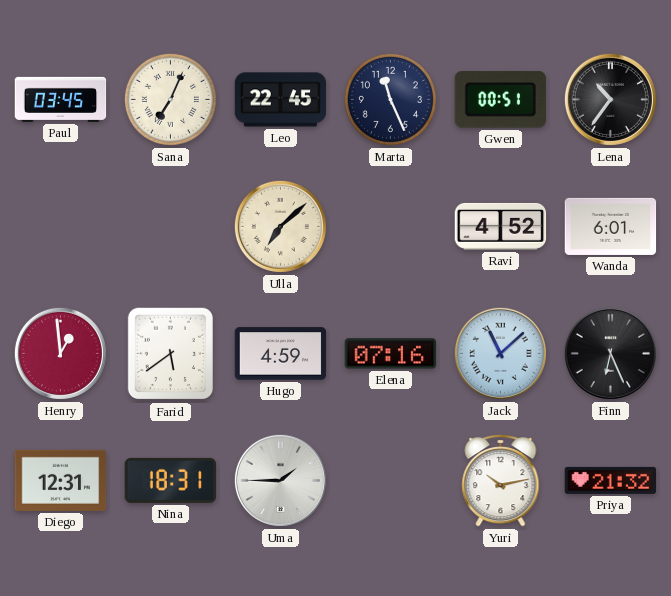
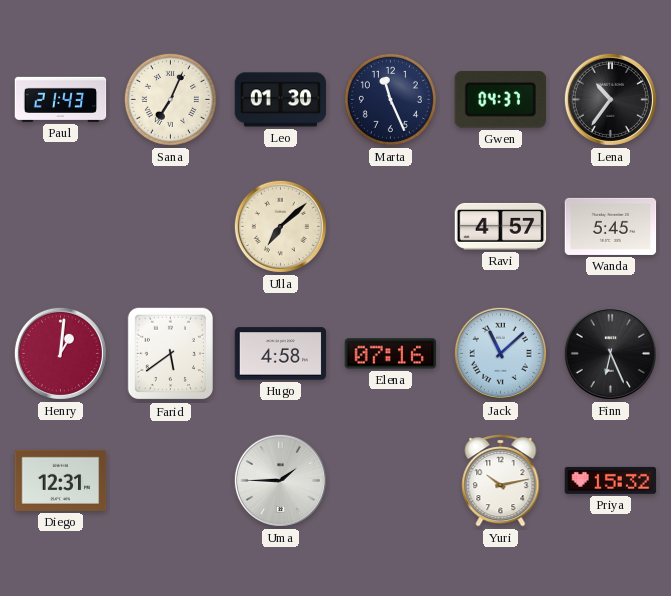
Paul: 03:45 -> 21:43 (61, 99)
Leo: 22:45 -> 01:30 (281, 100)
Gwen: 00:51 -> 04:37 (500, 100)
Ravi: 4:52 -> 4:57 (501, 226)
Wanda: 6:01 -> 5:45 (611, 226)
Henry: 12:59 -> 1:01 (60, 353)
Hugo: 4:59 -> 4:58 (281, 354)
Nina: 18:31 -> none (171, 480)
Priya: 21:32 -> 15:32 (611, 480)
